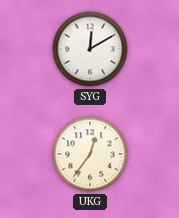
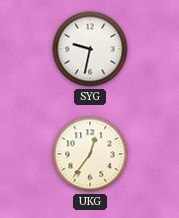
SYG: 12:10 -> 9:32 (90, 49)
